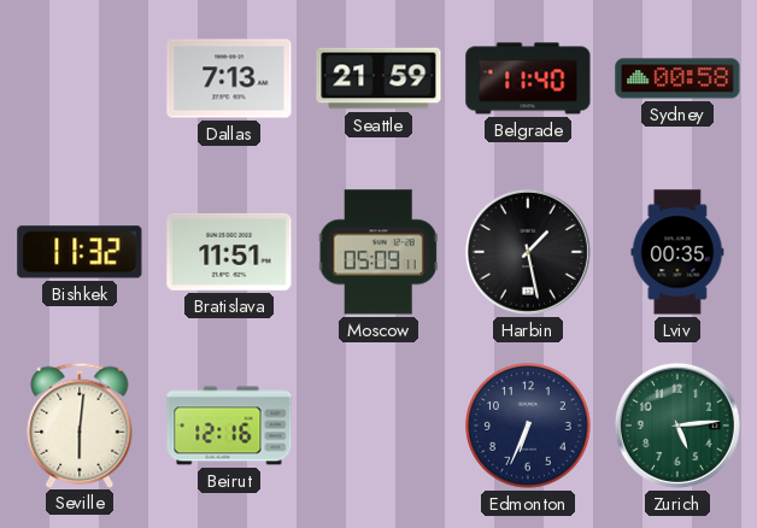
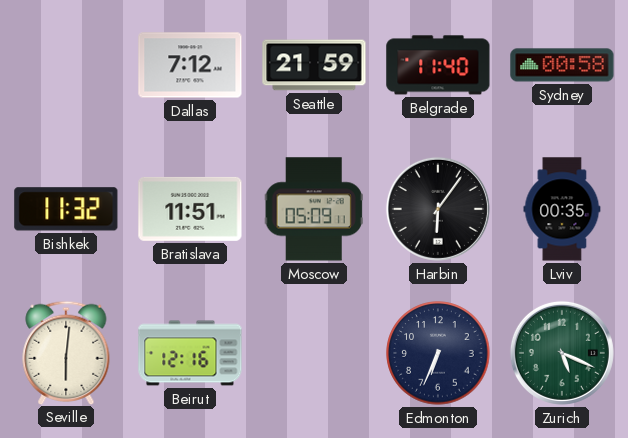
Dallas: 7:13 -> 7:12 (190, 65)
Harbin: 1:28 -> 6:06 (438, 209)
Zurich: 5:14 -> 5:19 (562, 353)
